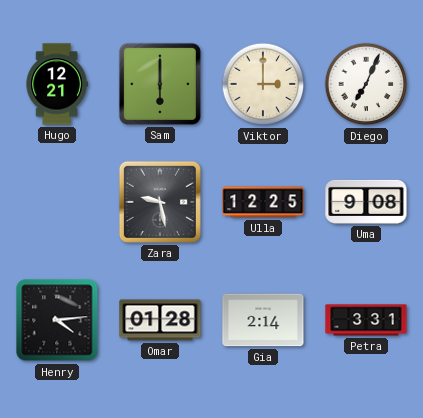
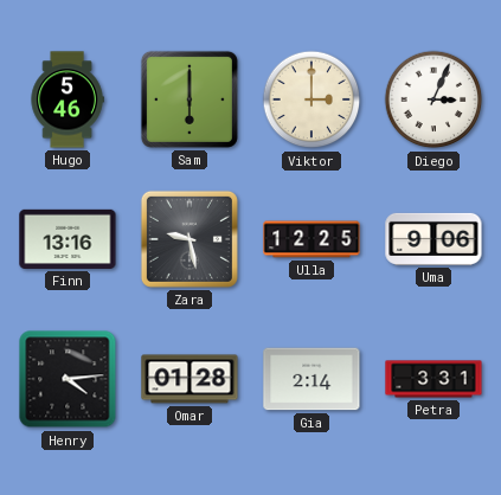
Hugo: 12:21 -> 5:46 (68, 99)
Diego: 7:04 -> 3:04 (433, 99)
Finn: none -> 13:16 (68, 239)
Uma: 9:08 -> 9:06 (433, 239)
